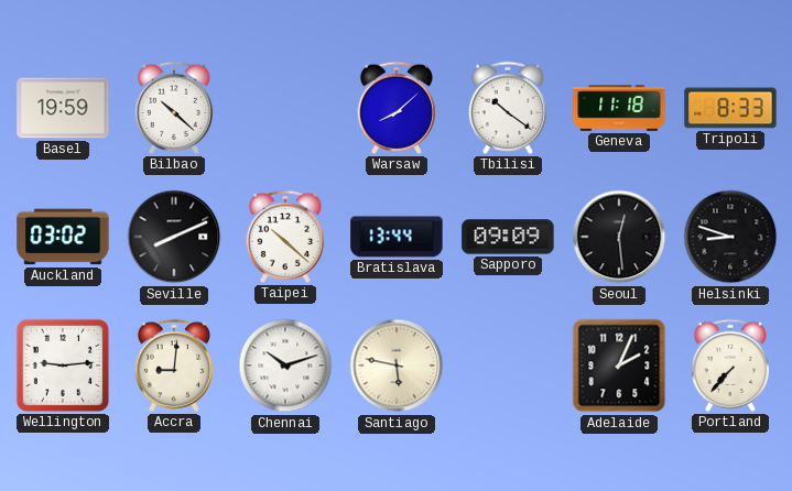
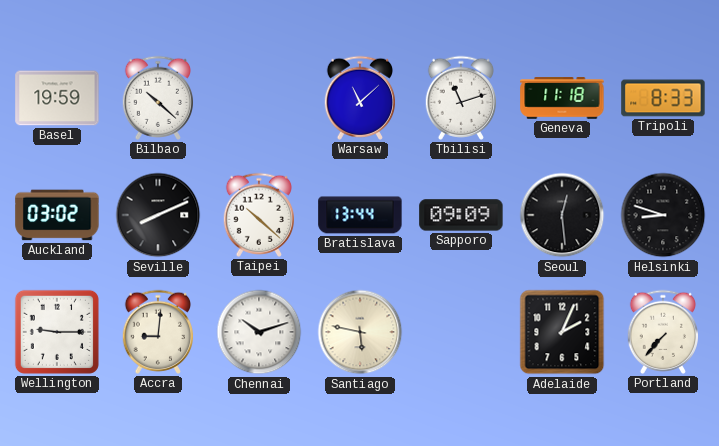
Warsaw: 8:08 -> 11:08 (359, 98)
Tbilisi: 10:21 -> 11:12 (460, 98)
Wellington: 9:14 -> 9:15 (57, 332)
